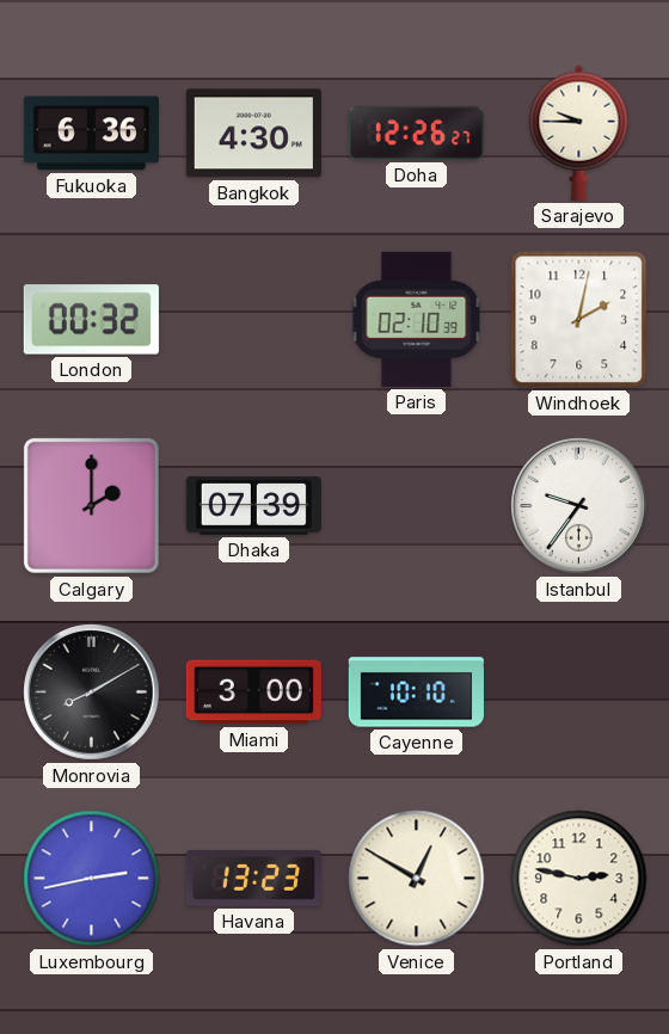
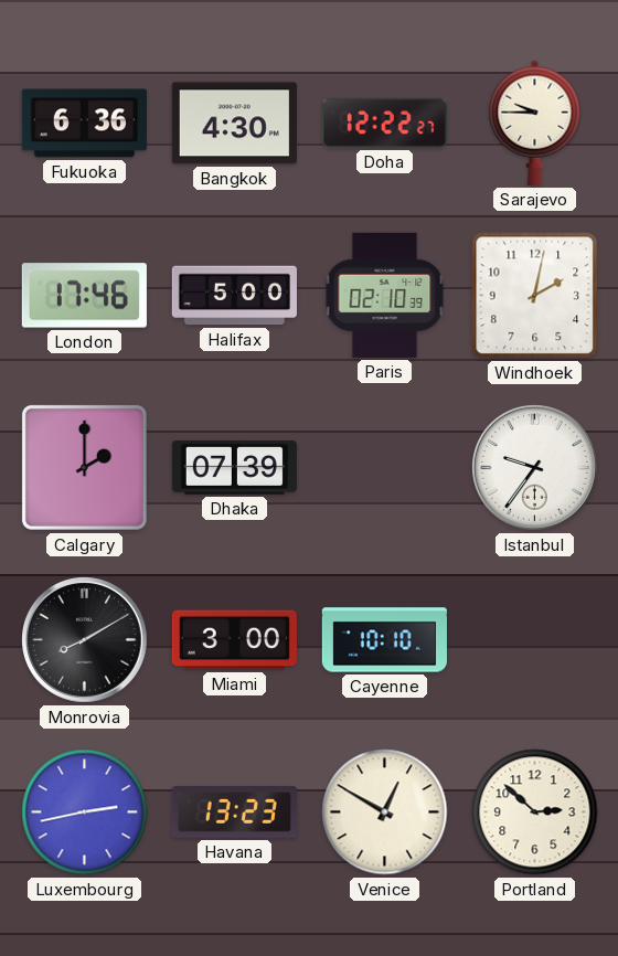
Doha: 12:26 -> 12:22 (384, 123)
London: 00:32 -> 17:46 (84, 296)
Halifax: none -> 5:00 (234, 296)
Portland: 2:47 -> 2:52 (535, 812)
